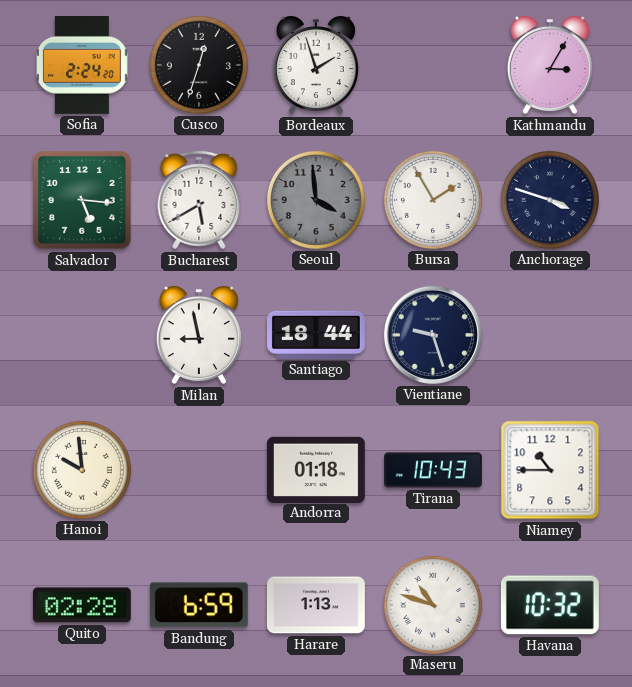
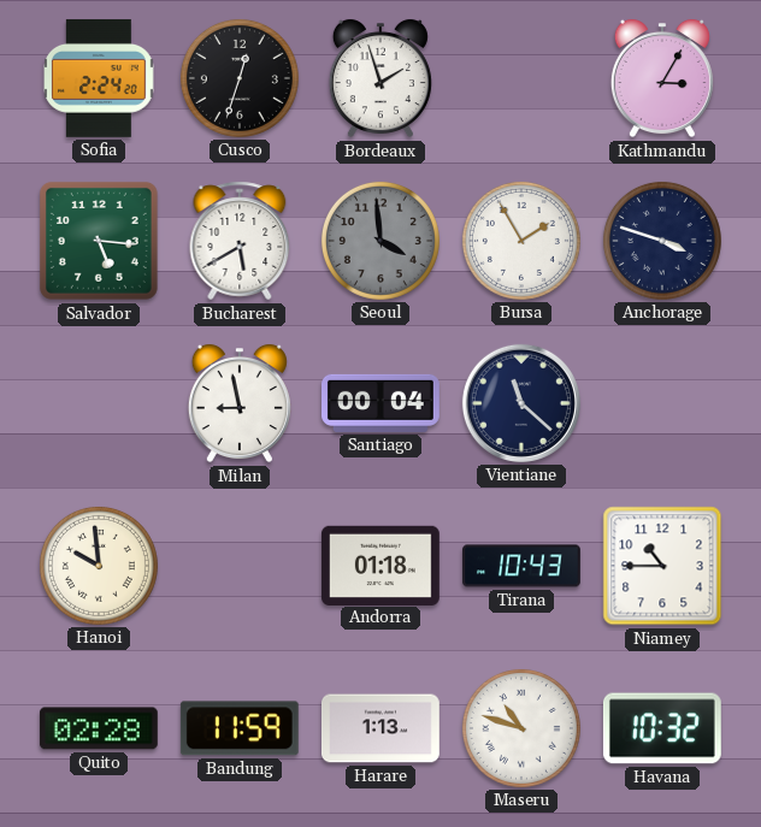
Santiago: 18:44 -> 00:04 (382, 403)
Vientiane: 9:27 -> 11:22 (521, 403)
Bandung: 6:59 -> 11:59 (240, 728)
